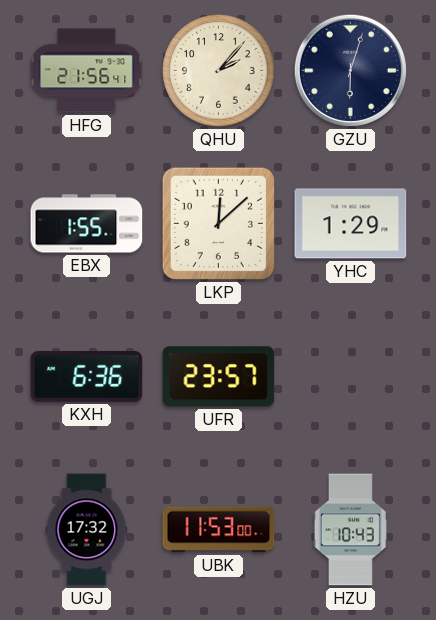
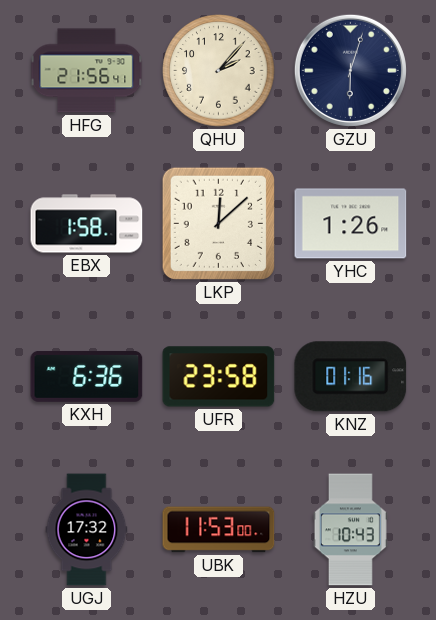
EBX: 1:55 -> 1:58 (87, 224)
YHC: 1:29 -> 1:26 (351, 224)
UFR: 23:57 -> 23:58 (219, 377)
KNZ: none -> 01:16 (351, 377)
